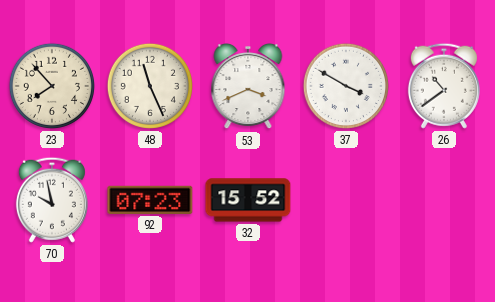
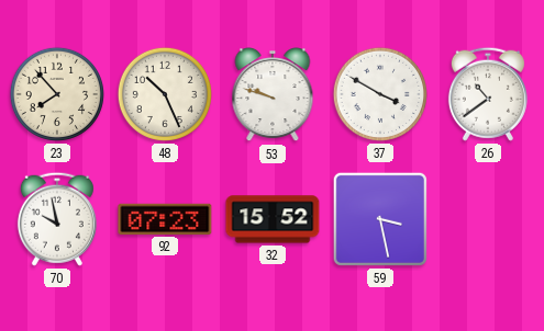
48: 11:26 -> 10:26 (165, 94)
53: 3:41 -> 9:48 (273, 95)
59: none -> 3:28 (380, 219)
